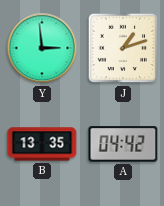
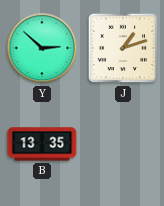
Y: 2:59 -> 2:52 (42, 48)
A: 04:42 -> none (123, 144)
